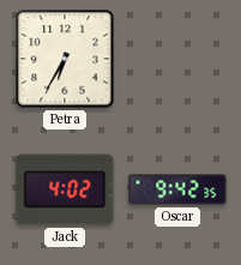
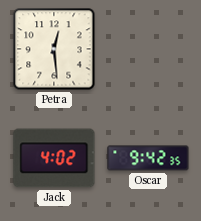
Petra: 6:35 -> 12:29 (54, 49)
